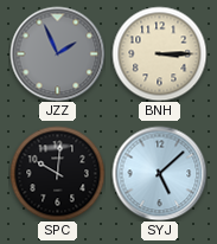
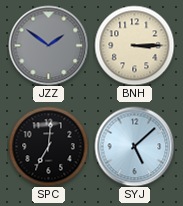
JZZ: 1:56 -> 1:51 (48, 45)
SPC: 10:01 -> 7:01 (48, 146)
